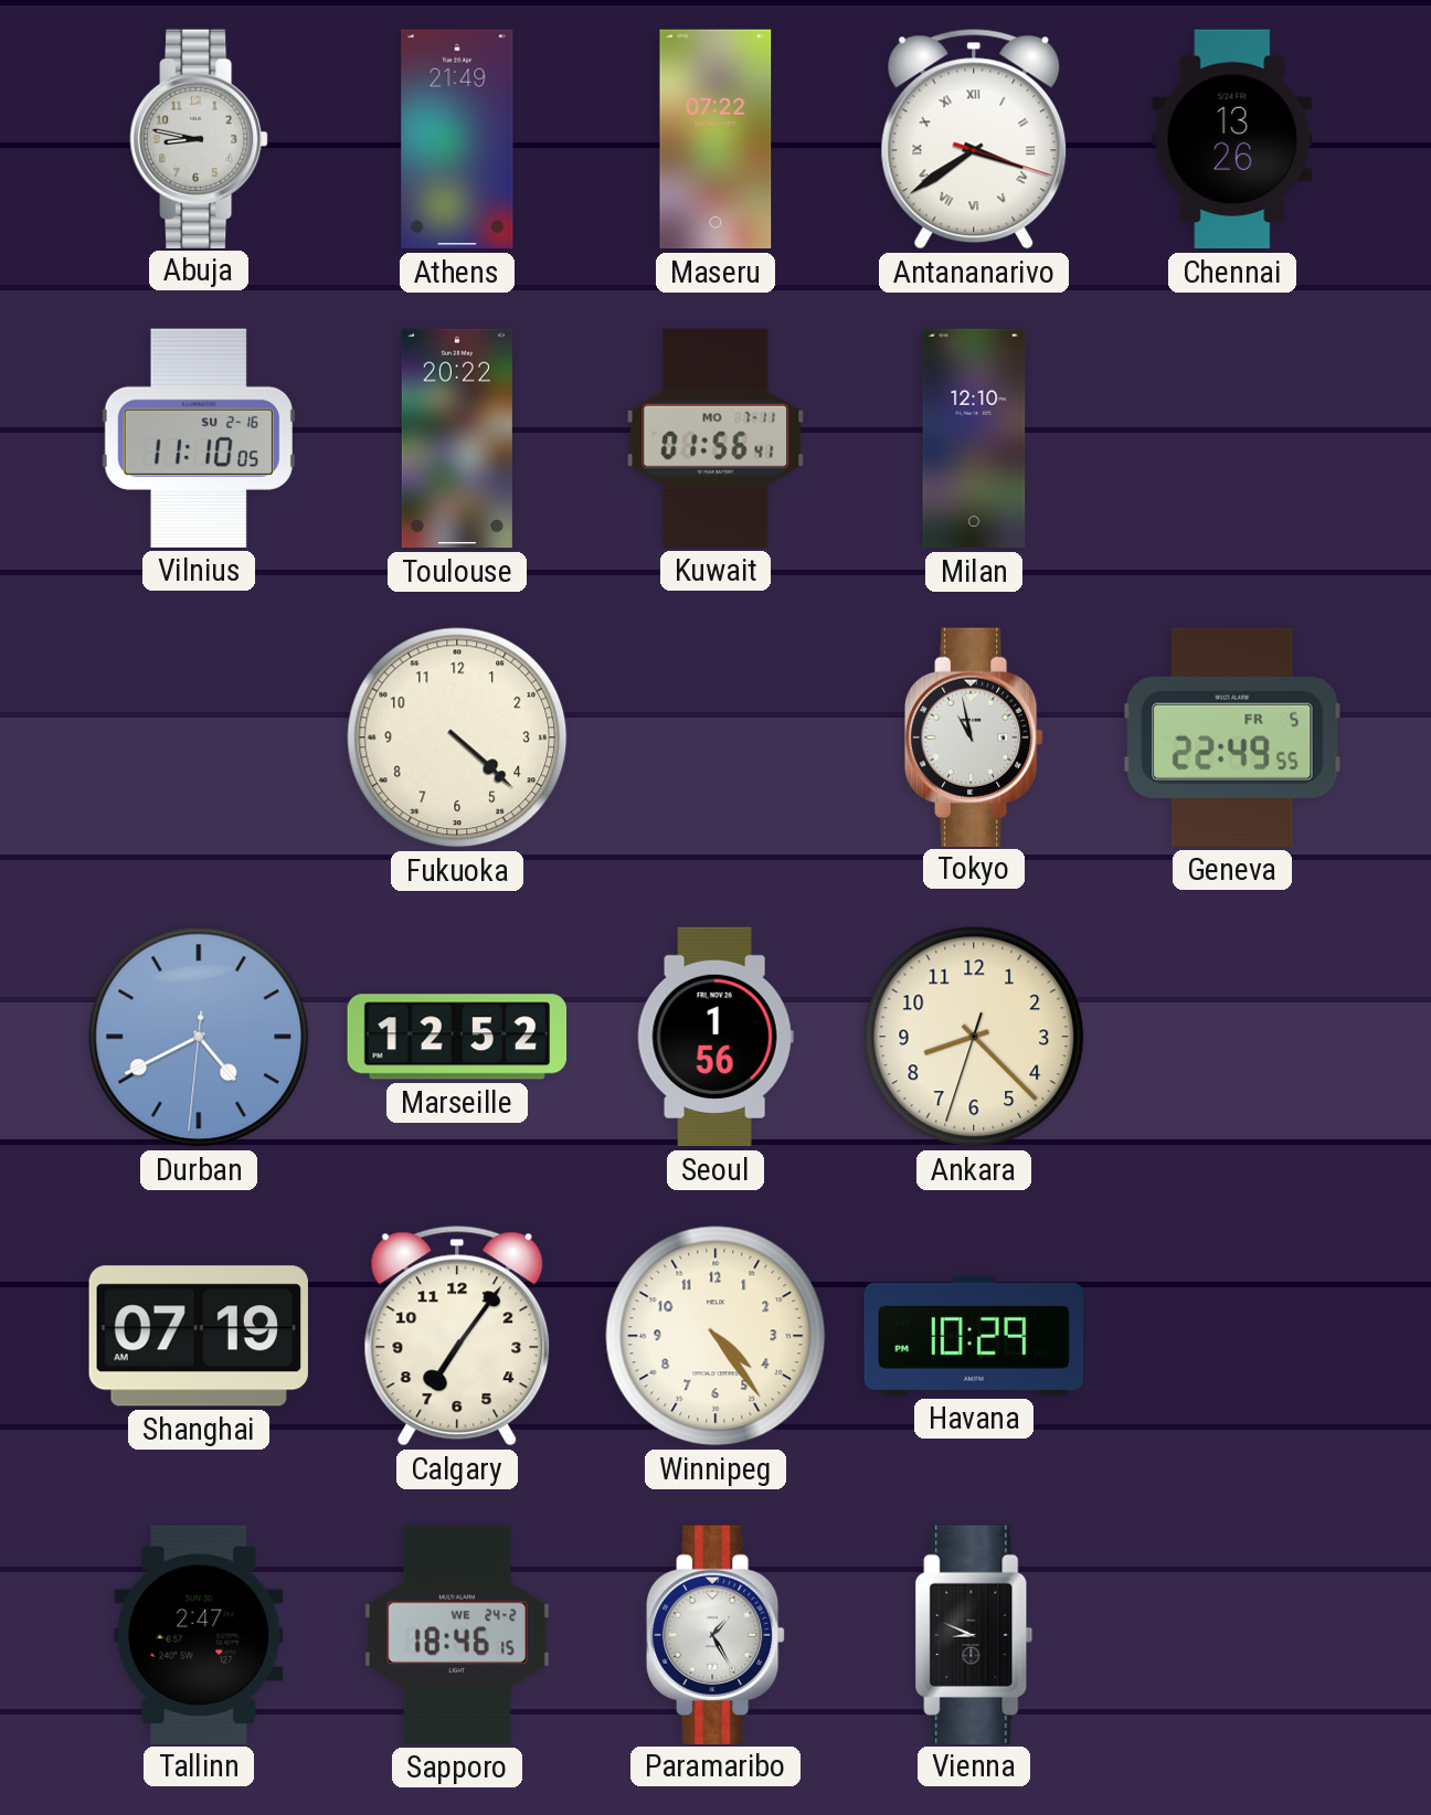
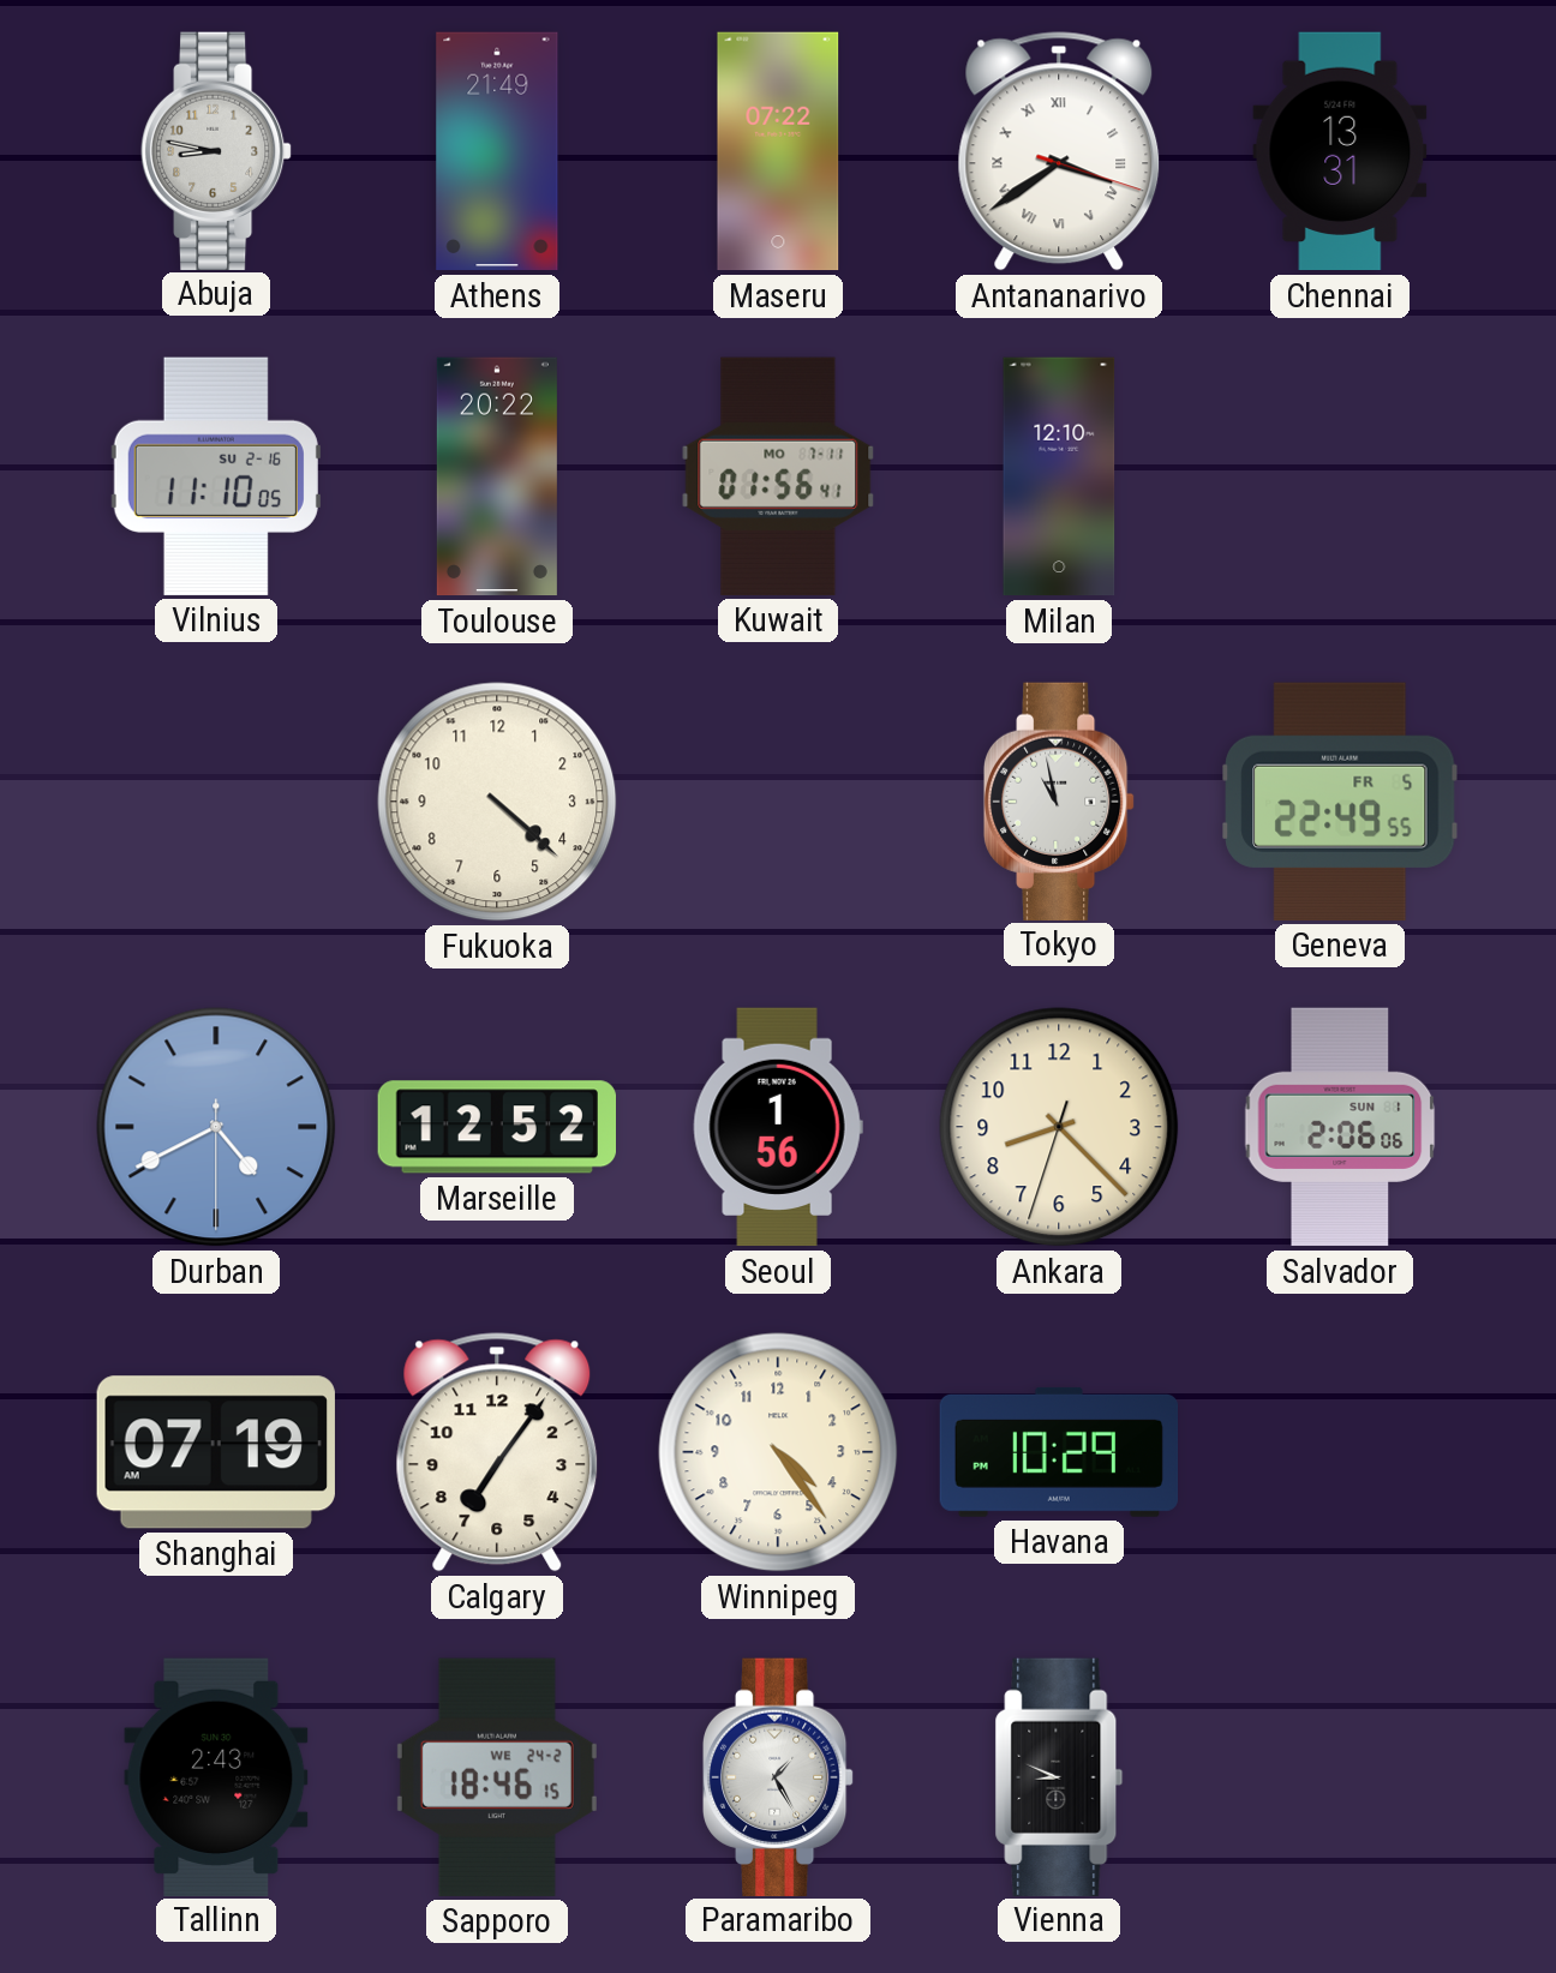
Chennai: 13:26 -> 13:31 (1340, 151)
Durban: 4:40:31 -> 4:40:30 (216, 1127)
Salvador: none -> 2:06 (1340, 1127)
Tallinn: 2:47 -> 2:43 (216, 1776)
